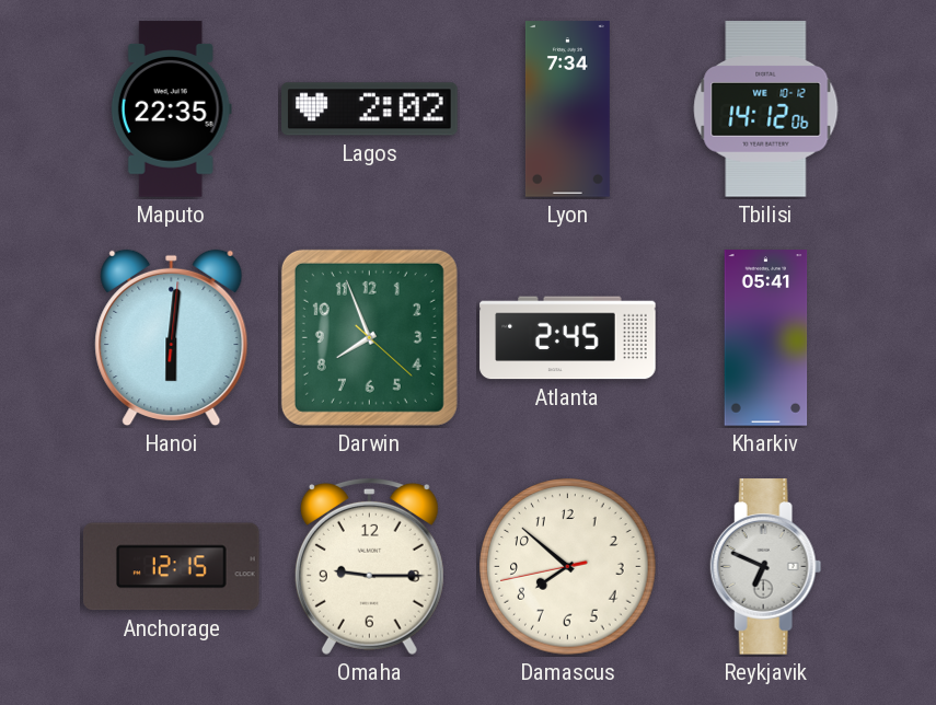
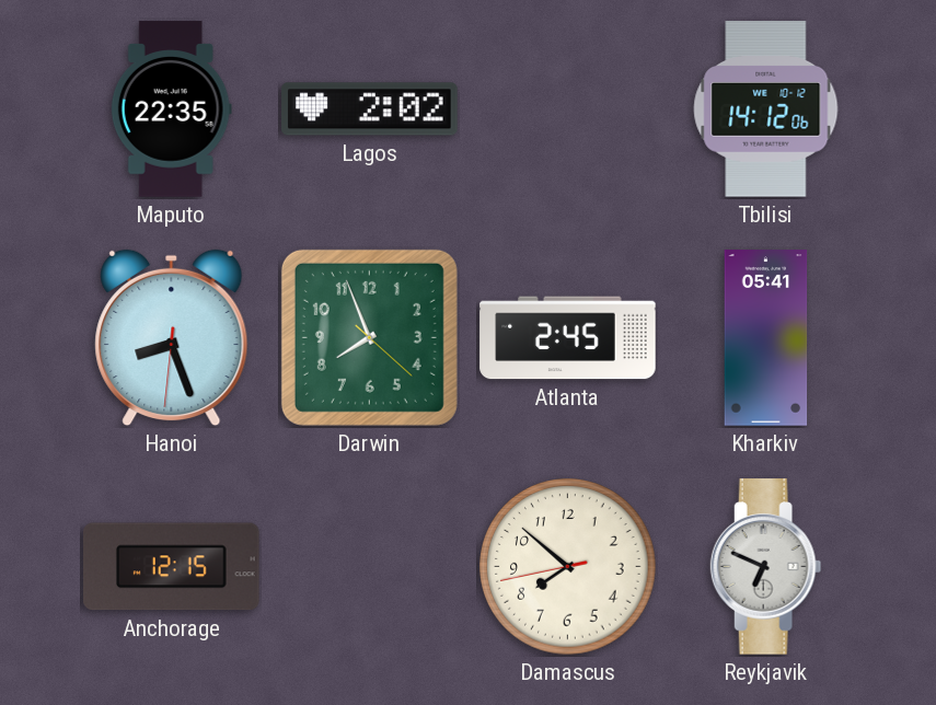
Lyon: 7:34 -> none (567, 109)
Hanoi: 6:01 -> 8:26 (172, 338)
Omaha: 9:15 -> none (369, 566)
